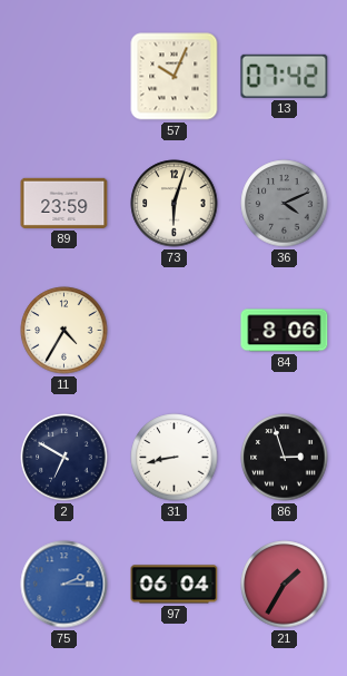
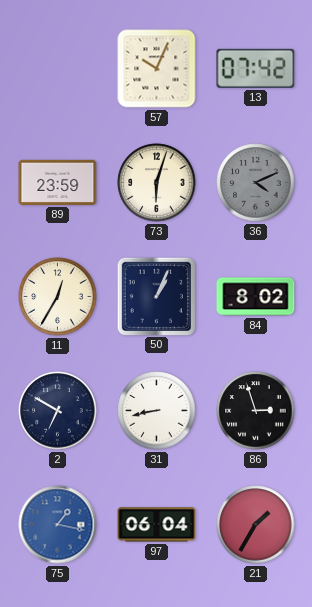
11: 4:35 -> 12:35 (58, 297)
50: none -> 1:04 (156, 296)
84: 8:06 -> 8:02 (256, 297)
75: 2:15 -> 1:17 (58, 525)
